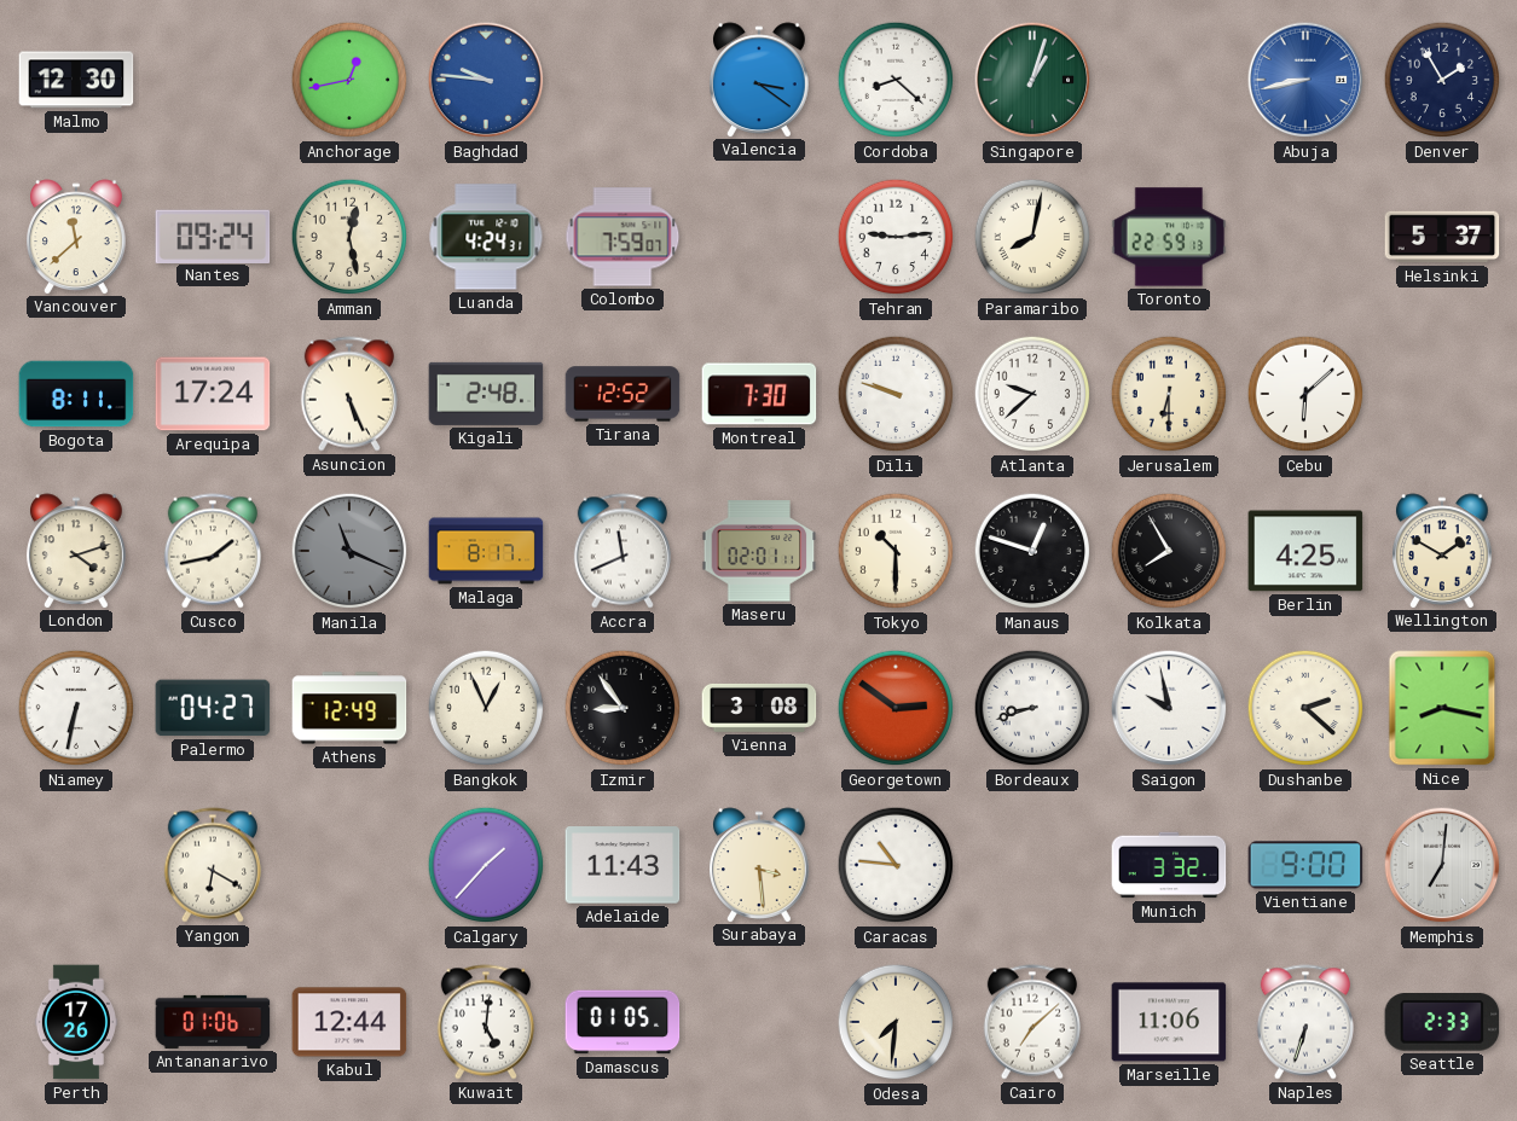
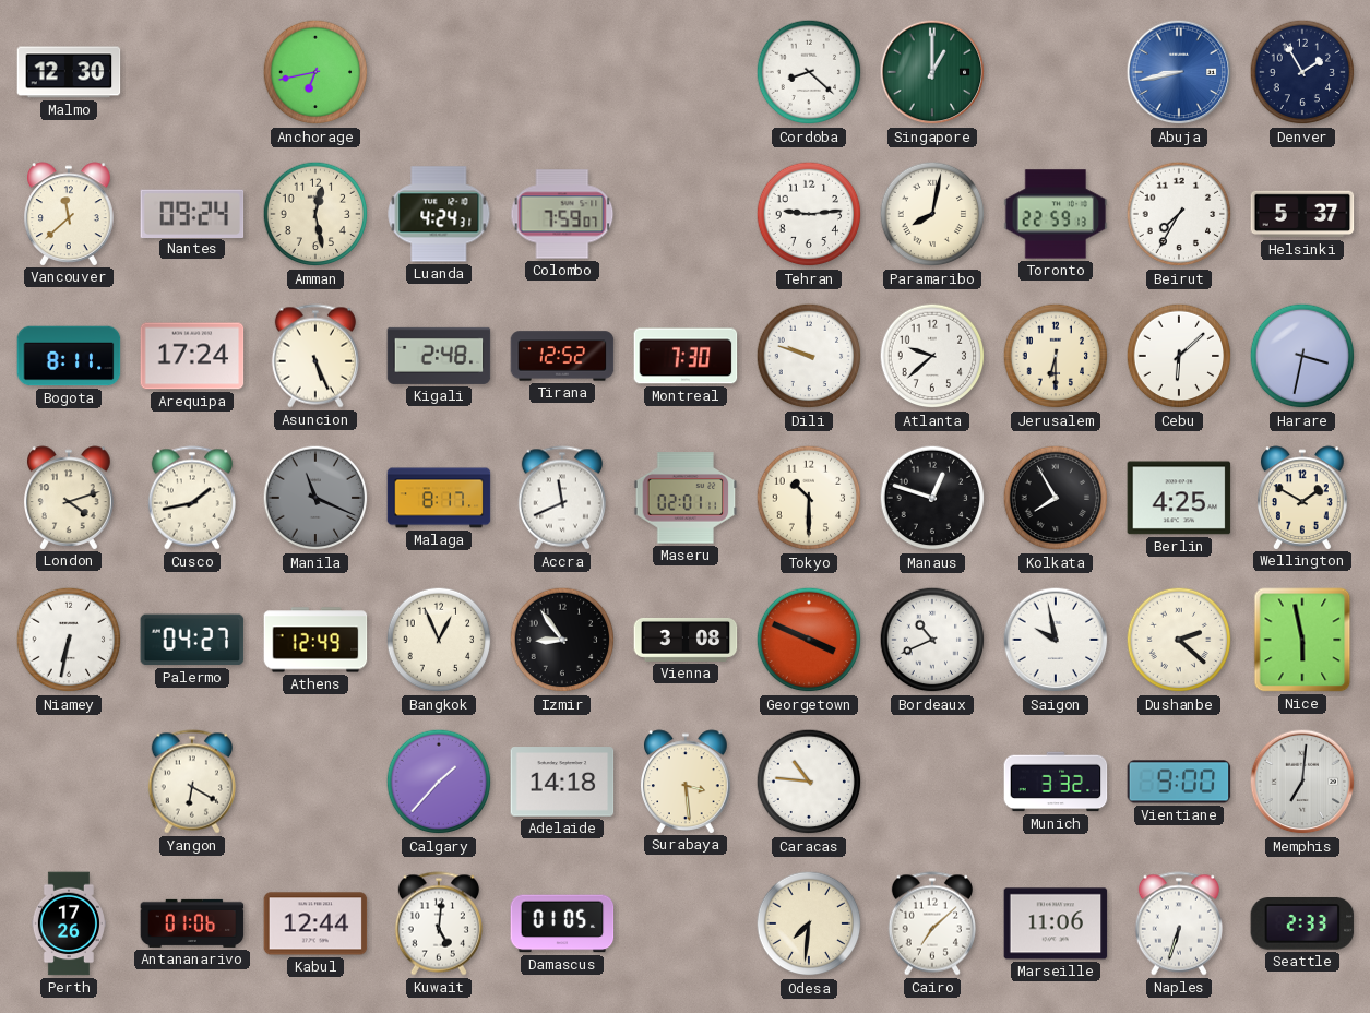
Anchorage: 12:43 -> 6:43 (315, 72)
Baghdad: 9:46 -> none (486, 80)
Valencia: 3:21 -> none (760, 80)
Singapore: 1:03 -> 1:00 (932, 72)
Beirut: none -> 7:35 (1179, 214)
Harare: none -> 3:32 (1302, 356)
Georgetown: 2:51 -> 3:49 (809, 640)
Bordeaux: 8:42 -> 10:41 (932, 640)
Nice: 8:17 -> 5:58 (1302, 640)
Adelaide: 11:43 -> 14:18 (562, 782)
